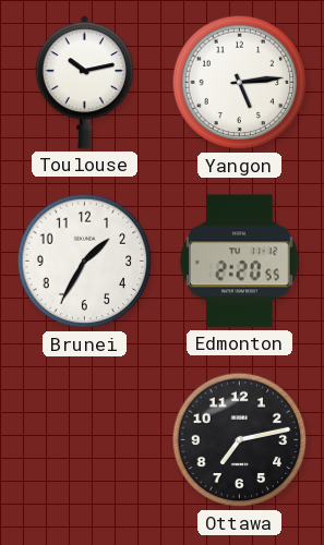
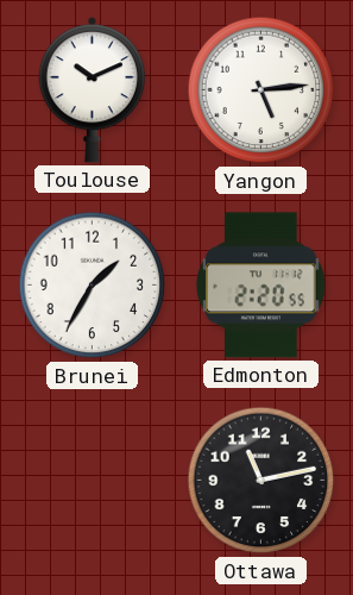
Toulouse: 10:13 -> 10:11 (92, 90)
Ottawa: 7:13 -> 11:13 (261, 481)
